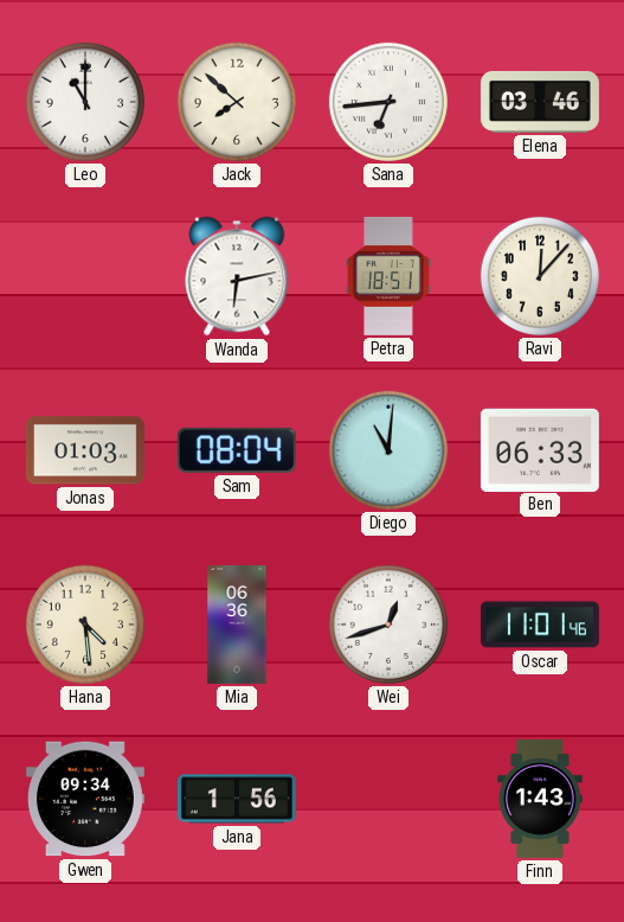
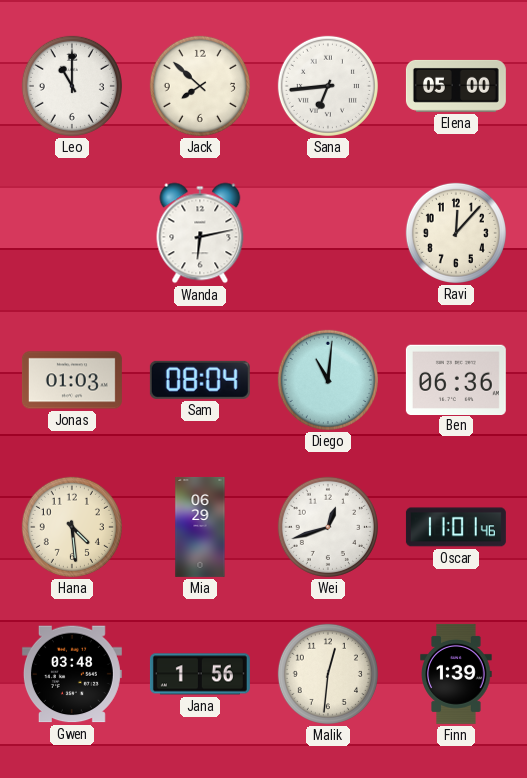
Elena: 03:46 -> 05:00 (456, 86)
Petra: 18:51 -> none (388, 276)
Ben: 06:33 -> 06:36 (456, 379)
Mia: 06:36 -> 06:29 (200, 527)
Gwen: 09:34 -> 03:48 (72, 674)
Malik: none -> 12:31 (328, 674)
Finn: 1:43 -> 1:39 (456, 674)
